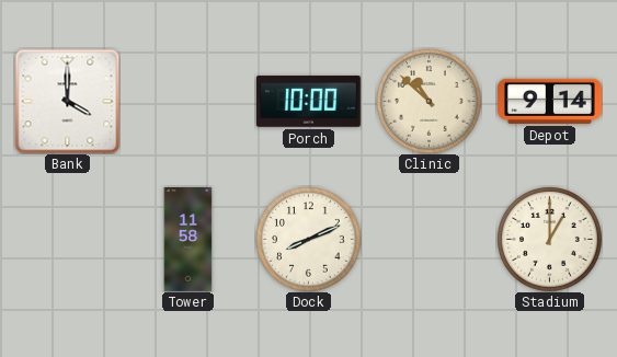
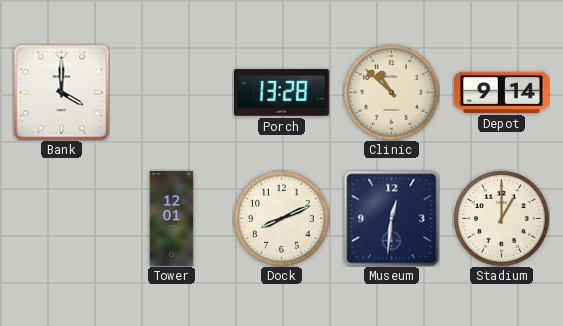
Porch: 10:00 -> 13:28 (282, 93)
Tower: 11:58 -> 12:01 (172, 219)
Museum: none -> 12:31 (391, 218)
